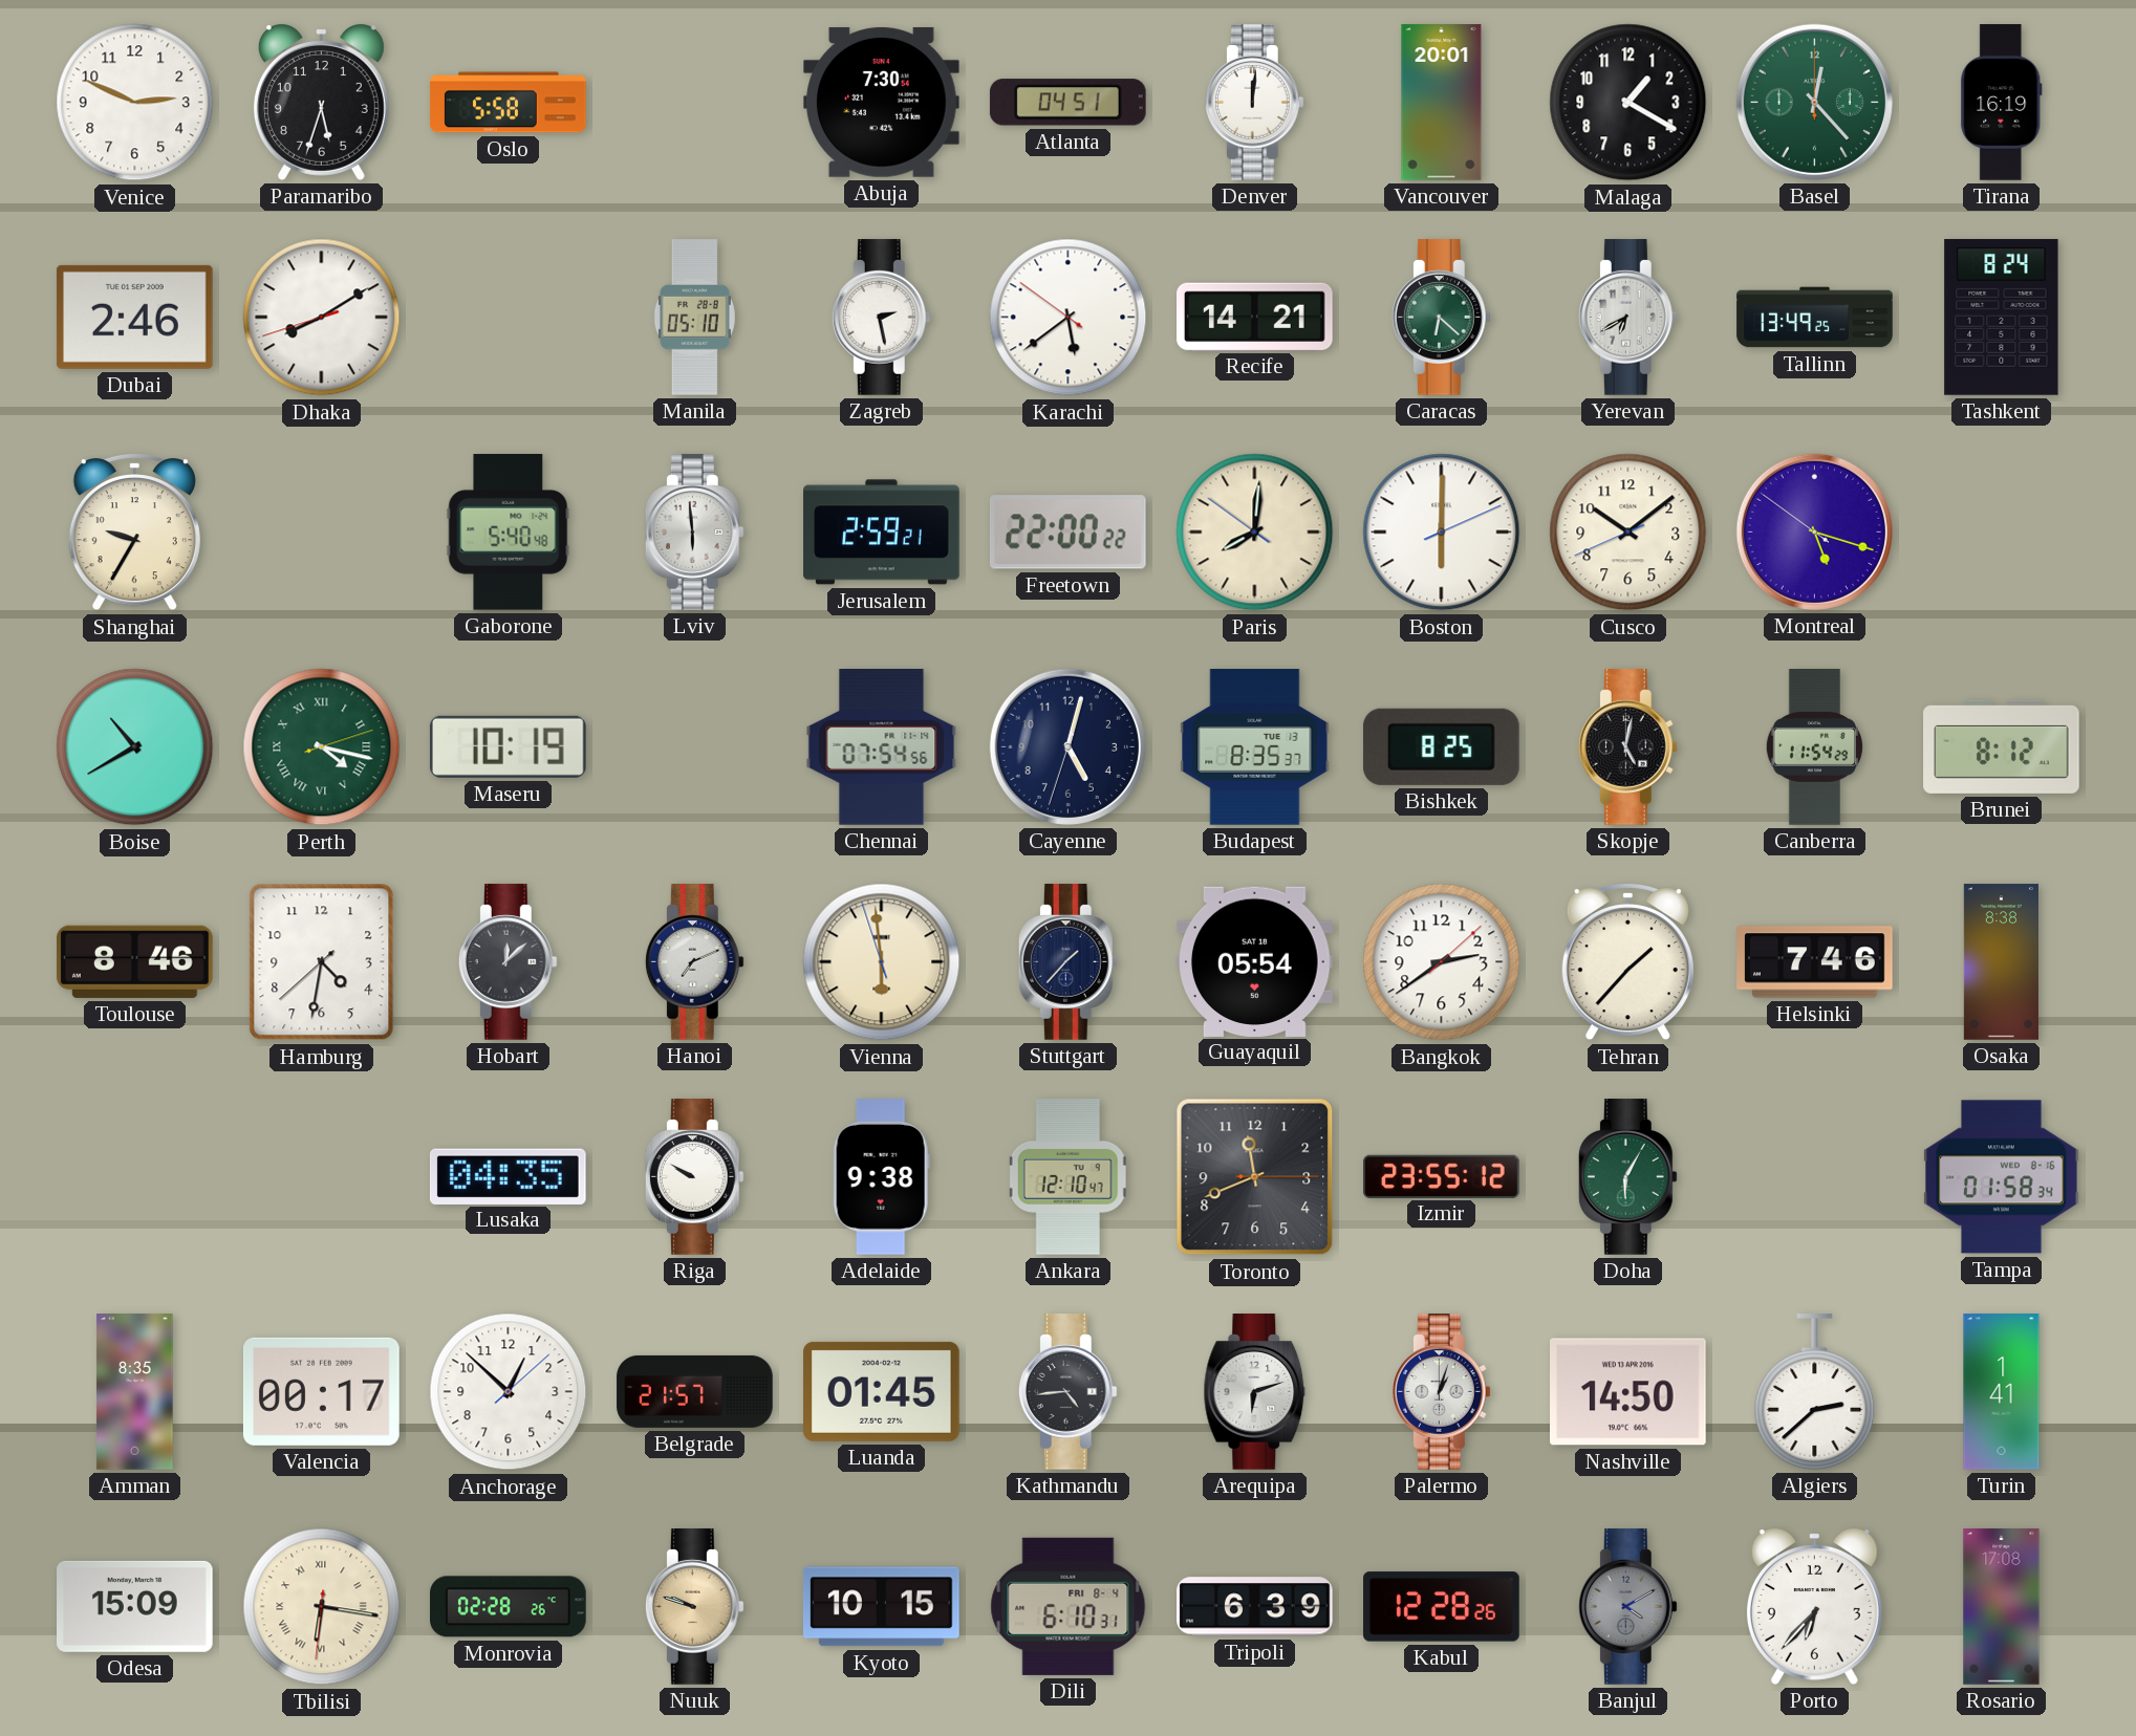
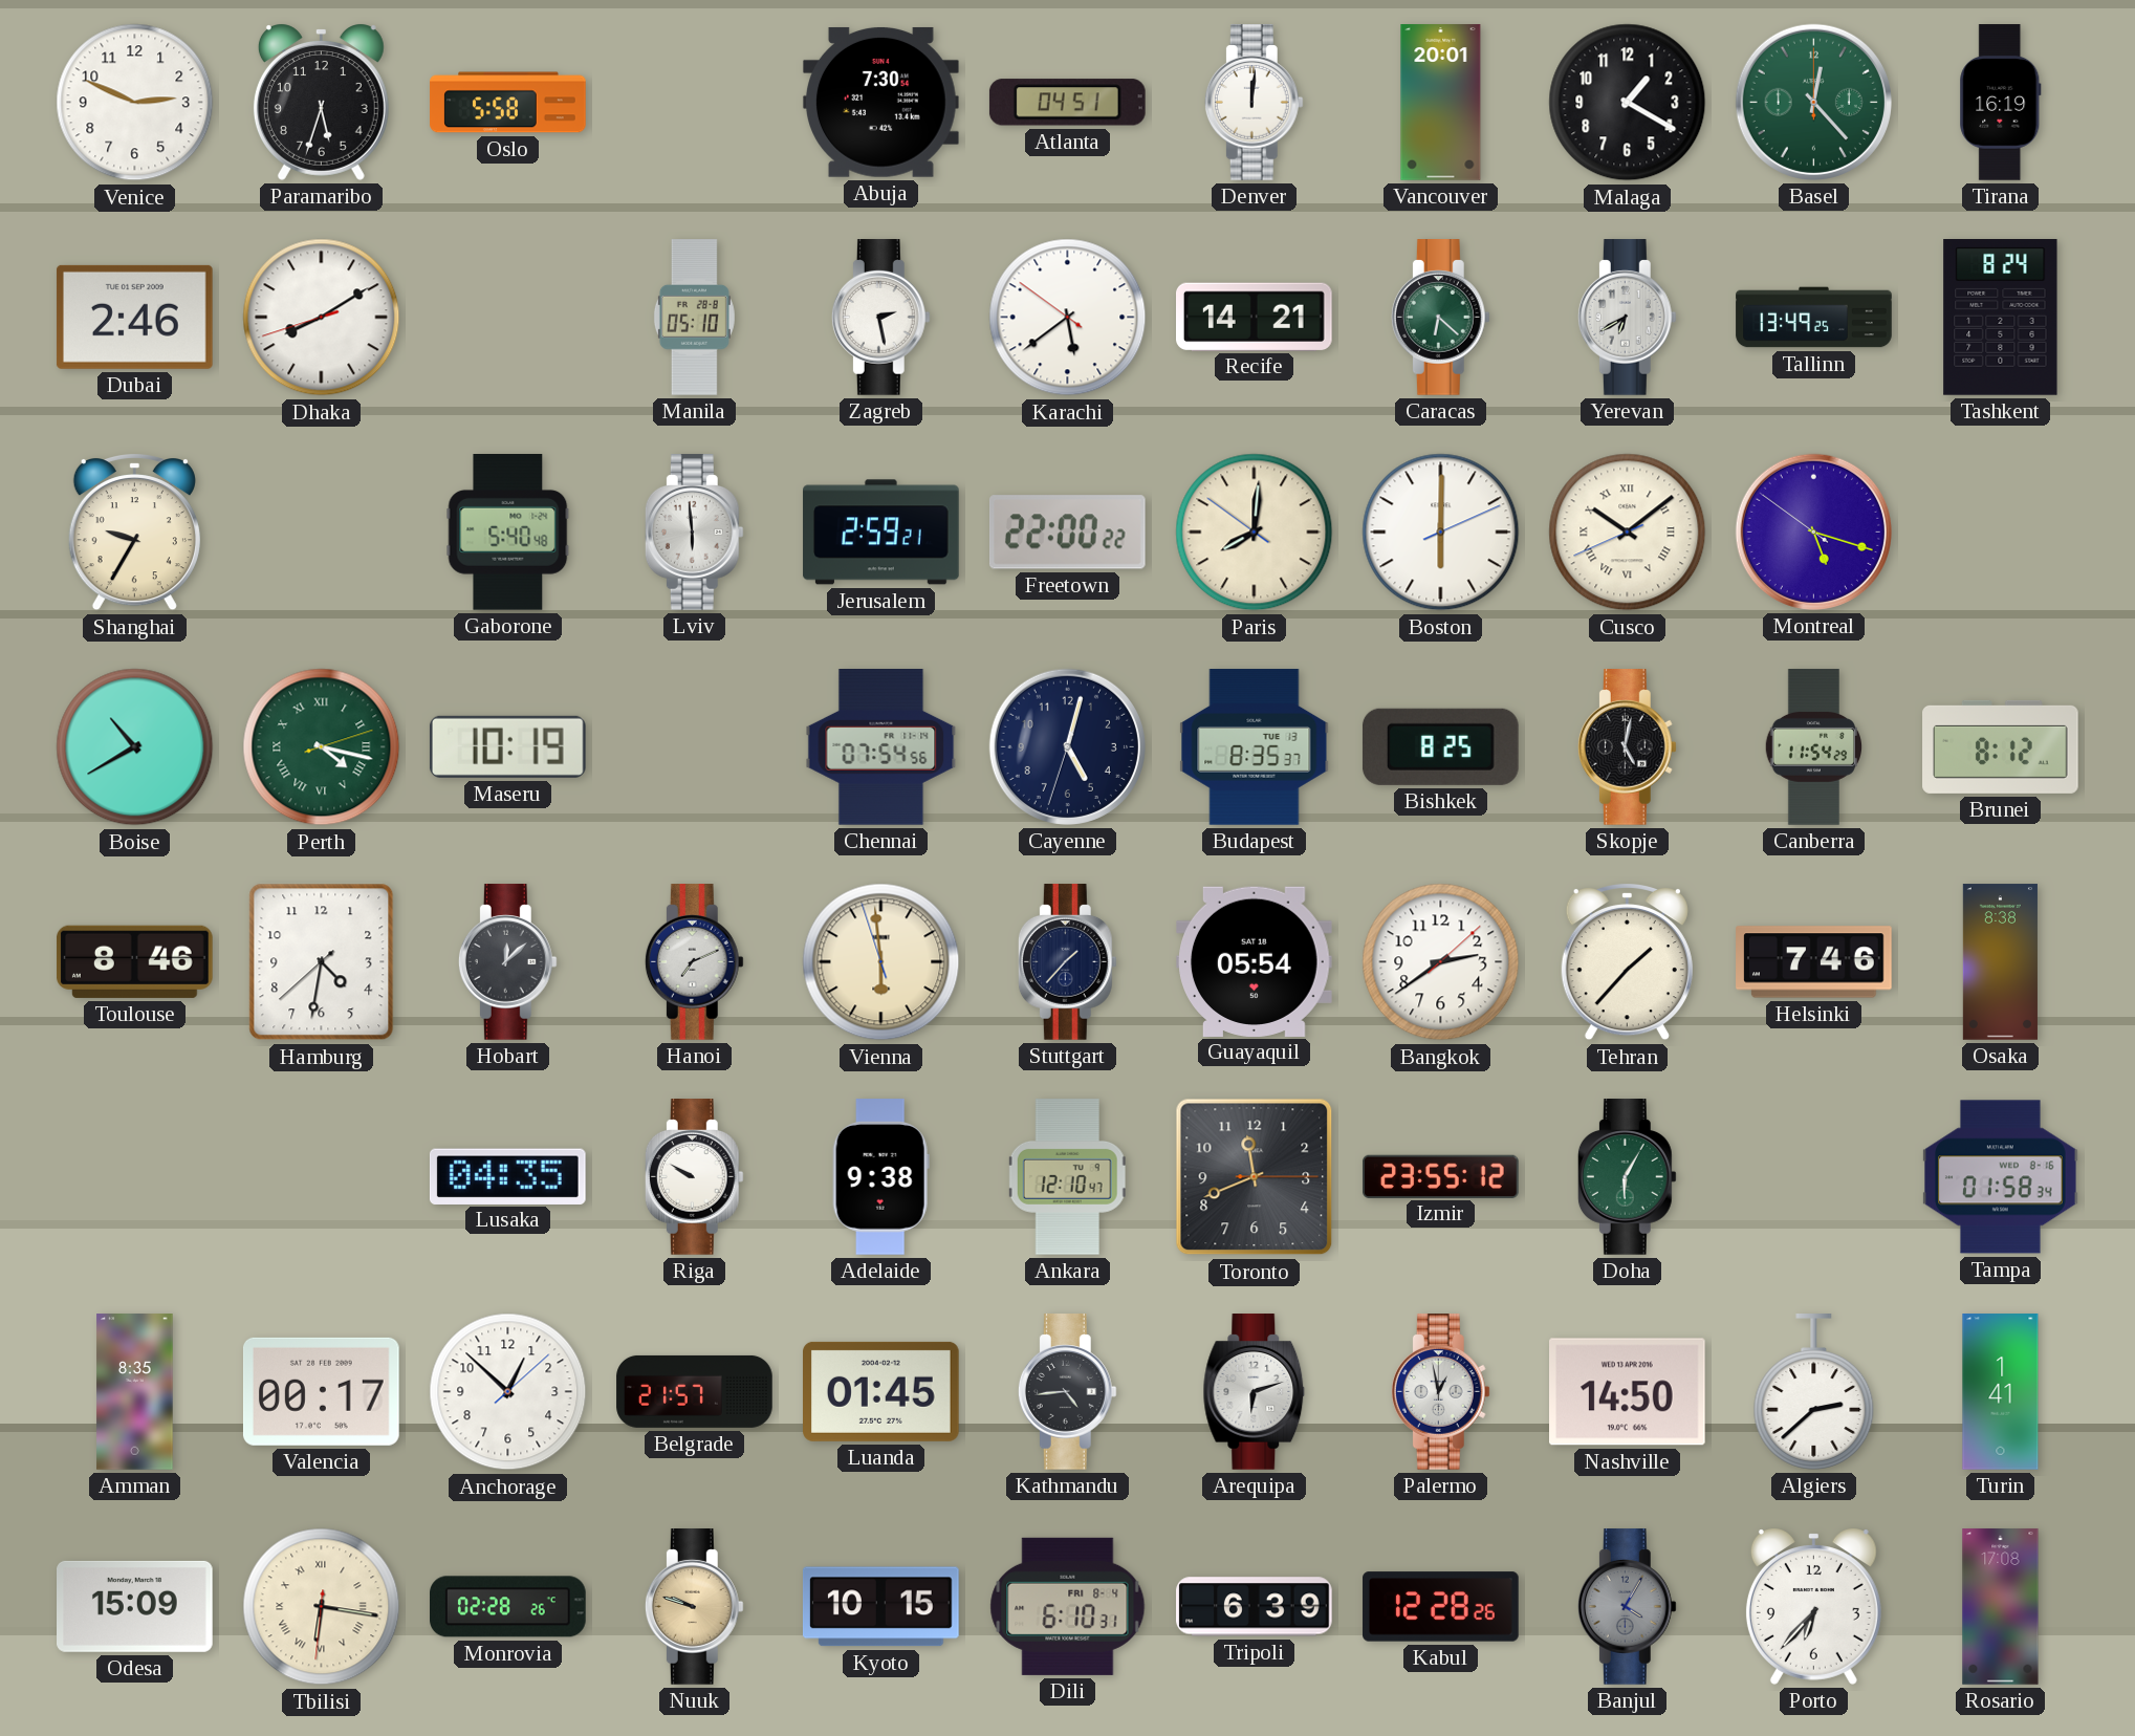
Cusco numerals: Arabic -> Roman (1628, 533)
Palermo: 1:03 -> 12:58 (1440, 1392)
Banjul: 4:10 -> 4:05 (1627, 1607)
